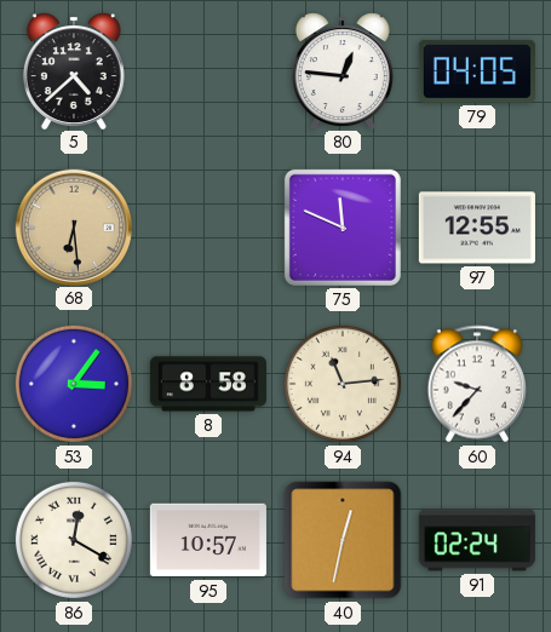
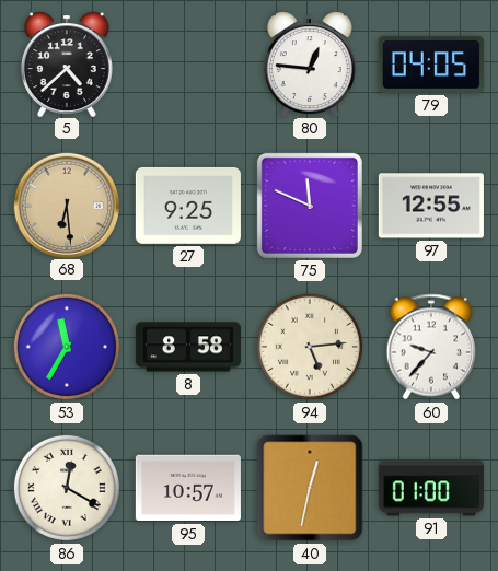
27: none -> 9:25 (188, 206)
53: 3:06 -> 11:35 (67, 347)
94: 11:14 -> 5:14 (310, 347)
91: 02:24 -> 01:00 (431, 488)
